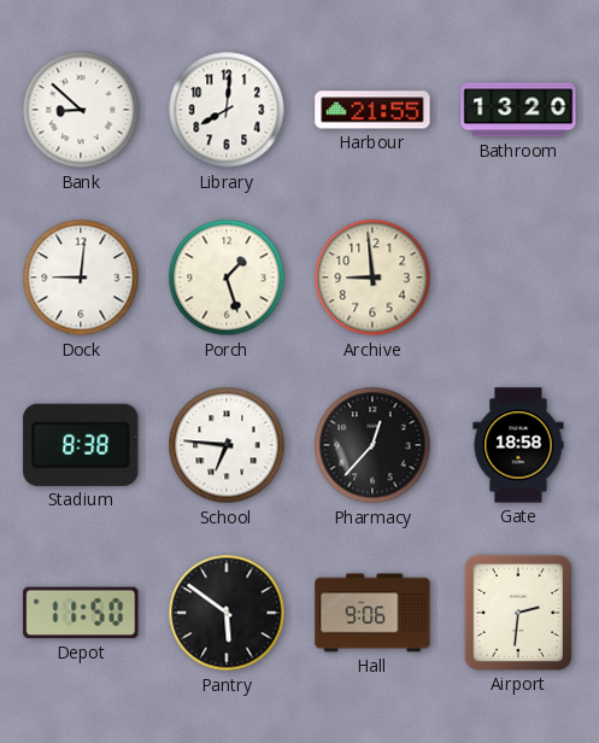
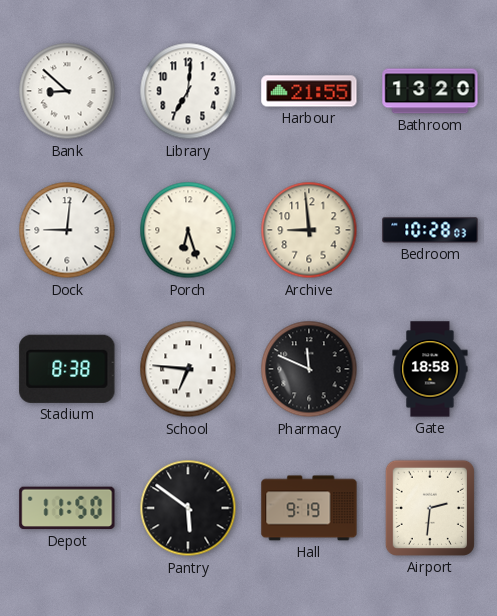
Library: 8:01 -> 7:01 (188, 91)
Porch: 1:27 -> 6:27 (188, 230)
Bedroom: none -> 10:28 (430, 230)
Pharmacy: 12:37 -> 11:49 (309, 369)
Hall: 9:06 -> 9:19 (309, 508)
